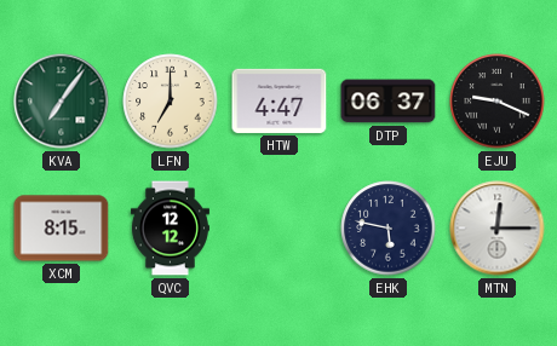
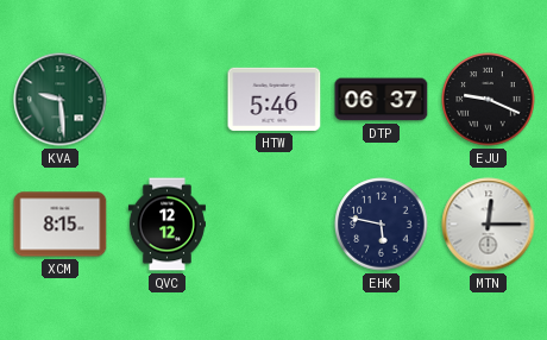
KVA: 7:06 -> 9:29 (61, 100)
LFN: 7:00 -> none (171, 102)
HTW: 4:47 -> 5:46 (275, 99)
